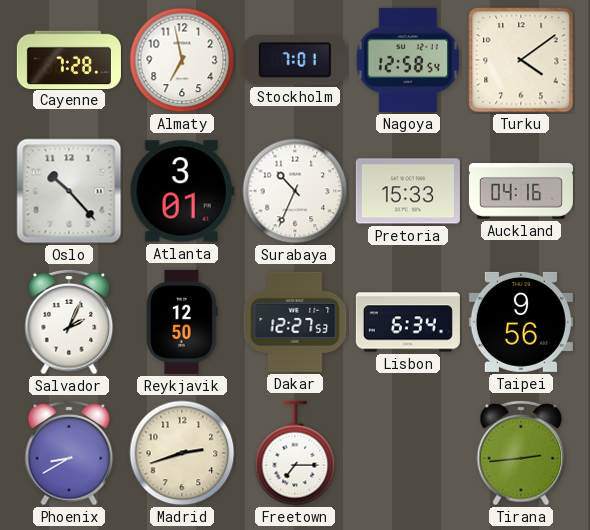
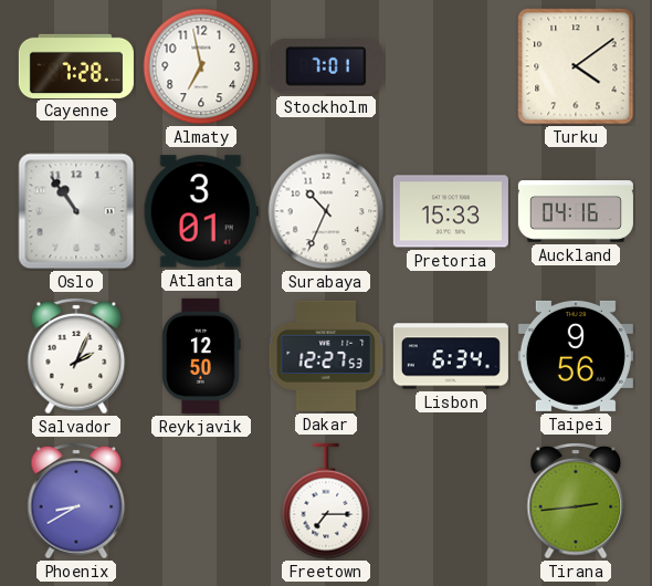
Nagoya: 12:58 -> none (408, 60)
Oslo: 10:23 -> 10:54 (76, 211)
Madrid: 2:42 -> none (182, 453)
